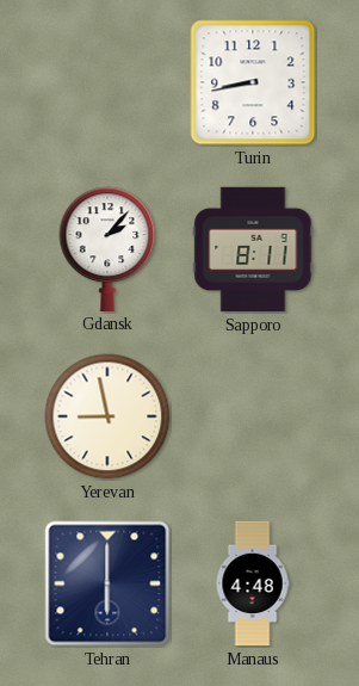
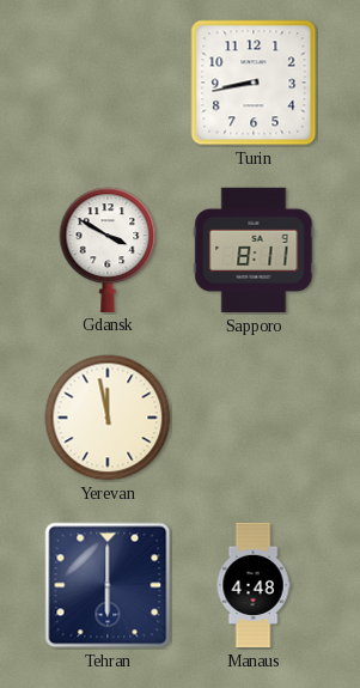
Gdansk: 2:07 -> 3:50 (108, 249)
Yerevan: 8:58 -> 11:58 (108, 418)
